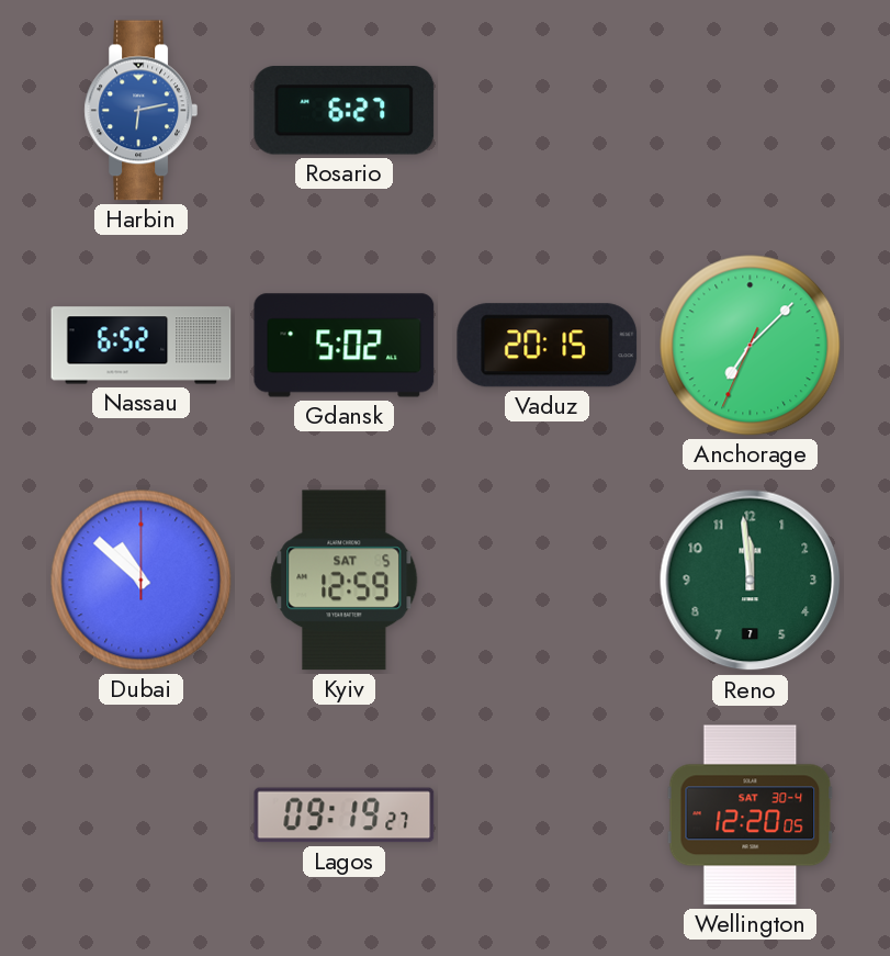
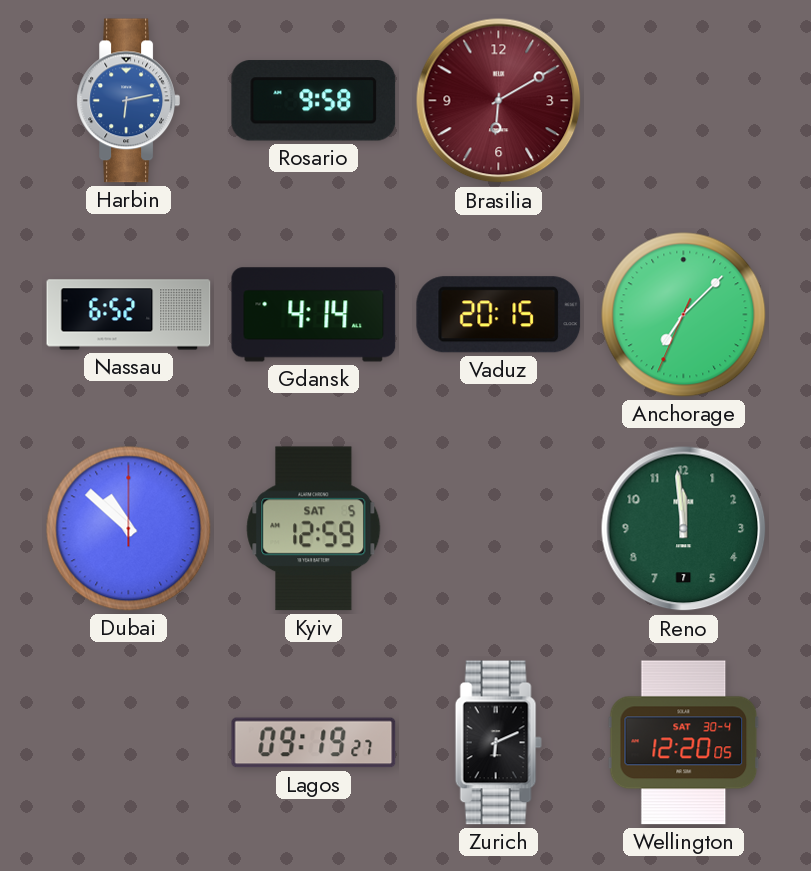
Rosario: 6:27 -> 9:58 (314, 101)
Brasilia: none -> 6:10 (499, 101)
Gdansk: 5:02 -> 4:14 (314, 315)
Zurich: none -> 6:11 (498, 743)
